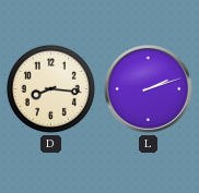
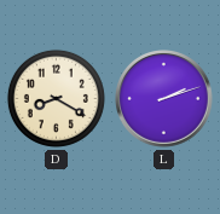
D: 8:16 -> 8:20 (56, 98)
